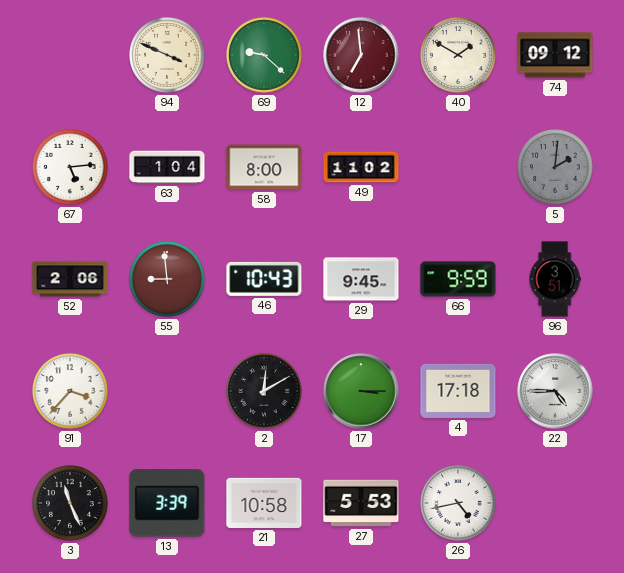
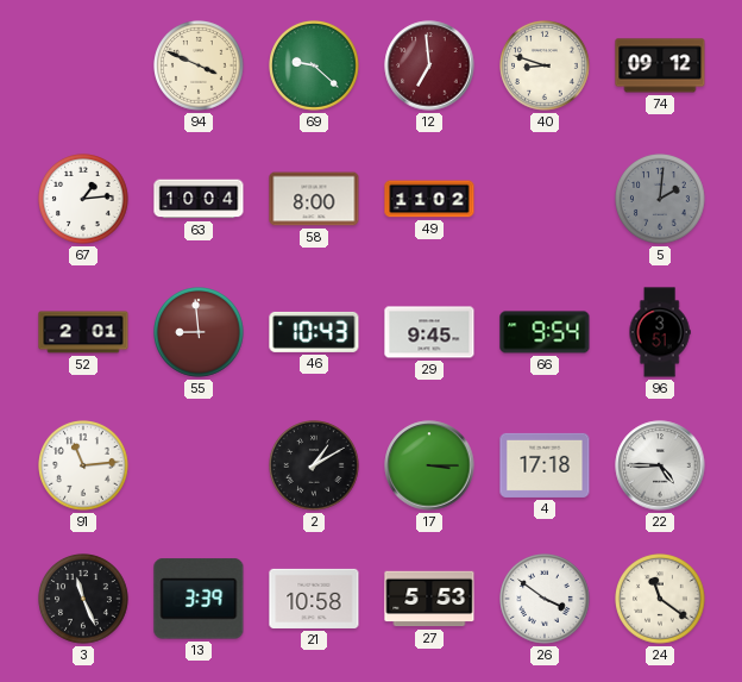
40: 1:50 -> 8:48 (546, 67)
67: 5:14 -> 1:14 (84, 200)
63: 1:04 -> 10:04 (199, 199)
52: 2:06 -> 2:01 (83, 332)
66: 9:59 -> 9:54 (545, 332)
91: 3:37 -> 11:14 (84, 467)
2: 12:10 -> 1:10 (315, 467)
26: 4:43 -> 3:51 (546, 600)
24: none -> 11:21 (661, 600)
